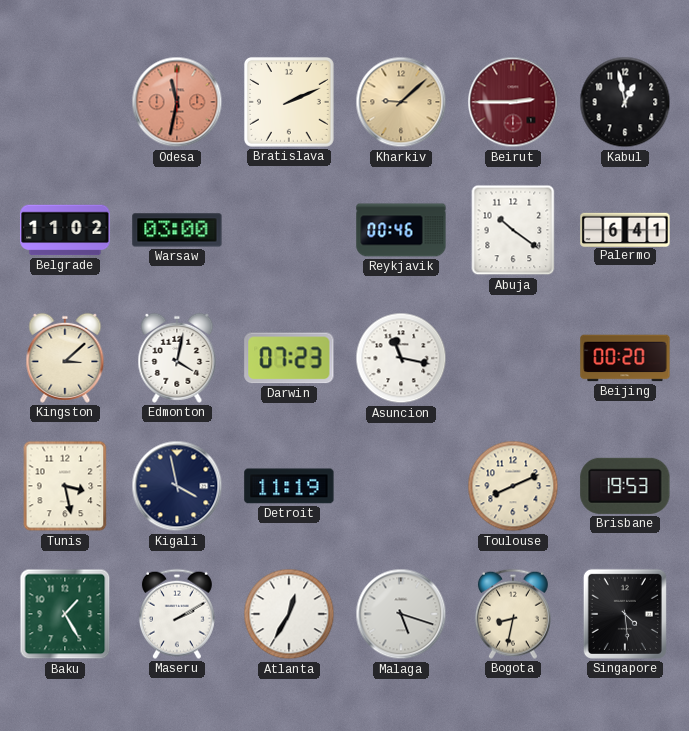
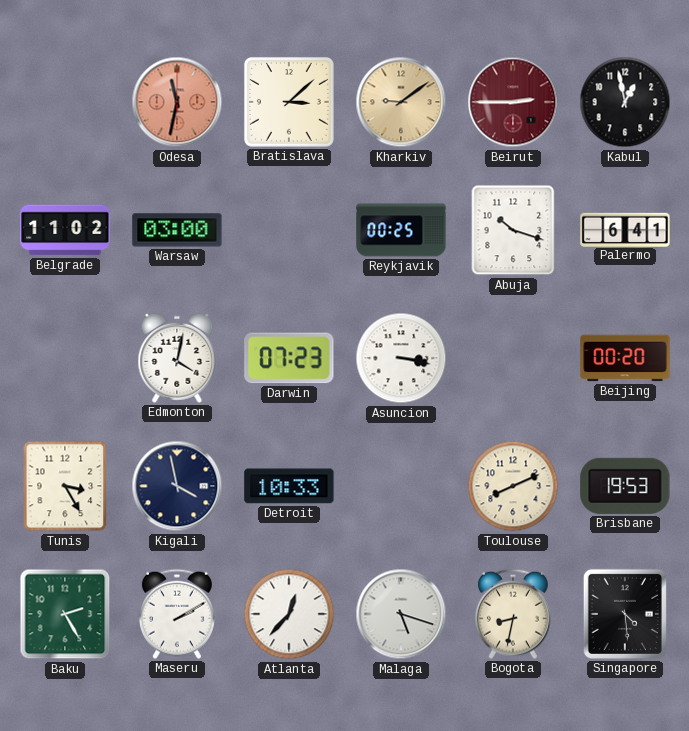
Bratislava: 2:11 -> 3:08 (289, 102)
Kharkiv: 9:08 -> 9:09 (401, 102)
Reykjavik: 00:46 -> 00:25 (401, 230)
Abuja: 10:21 -> 10:18 (513, 230)
Kingston: 3:08 -> none (65, 358)
Asuncion: 11:17 -> 3:17 (401, 358)
Tunis: 3:28 -> 3:25 (65, 486)
Detroit: 11:19 -> 10:33 (289, 486)
Baku: 1:25 -> 2:25 (65, 614)
Atlanta: 12:35 -> 12:37 (289, 614)
